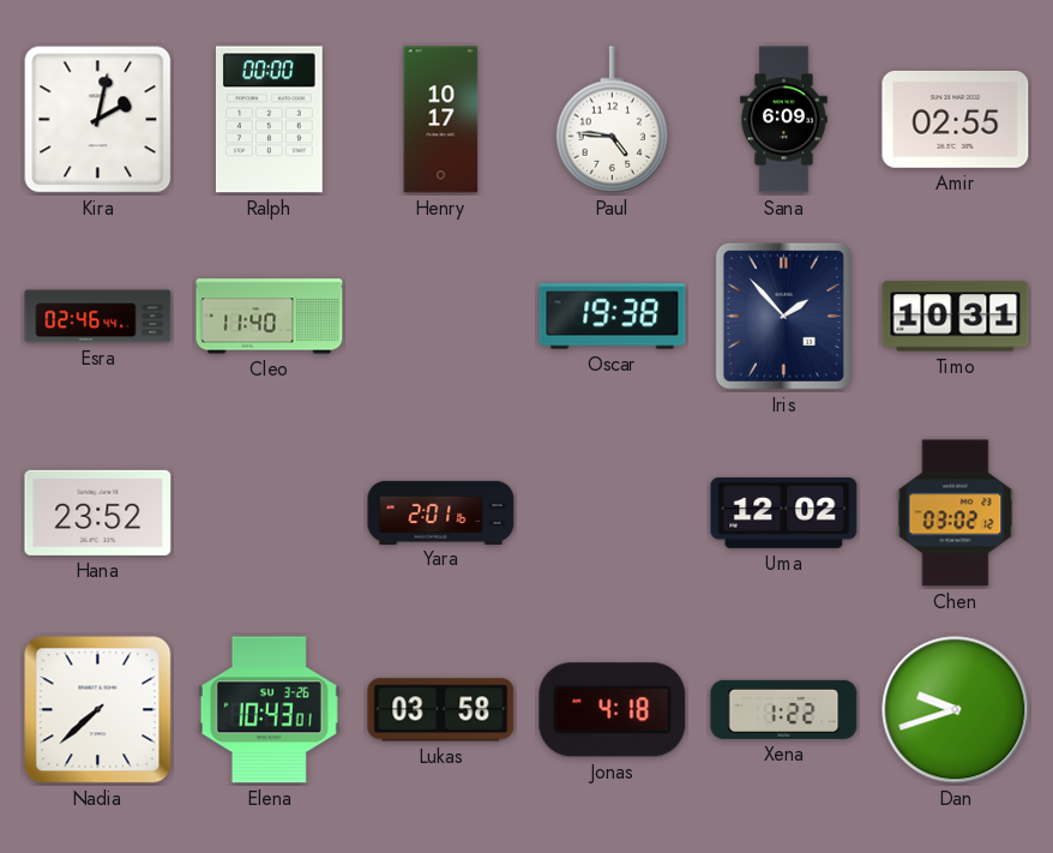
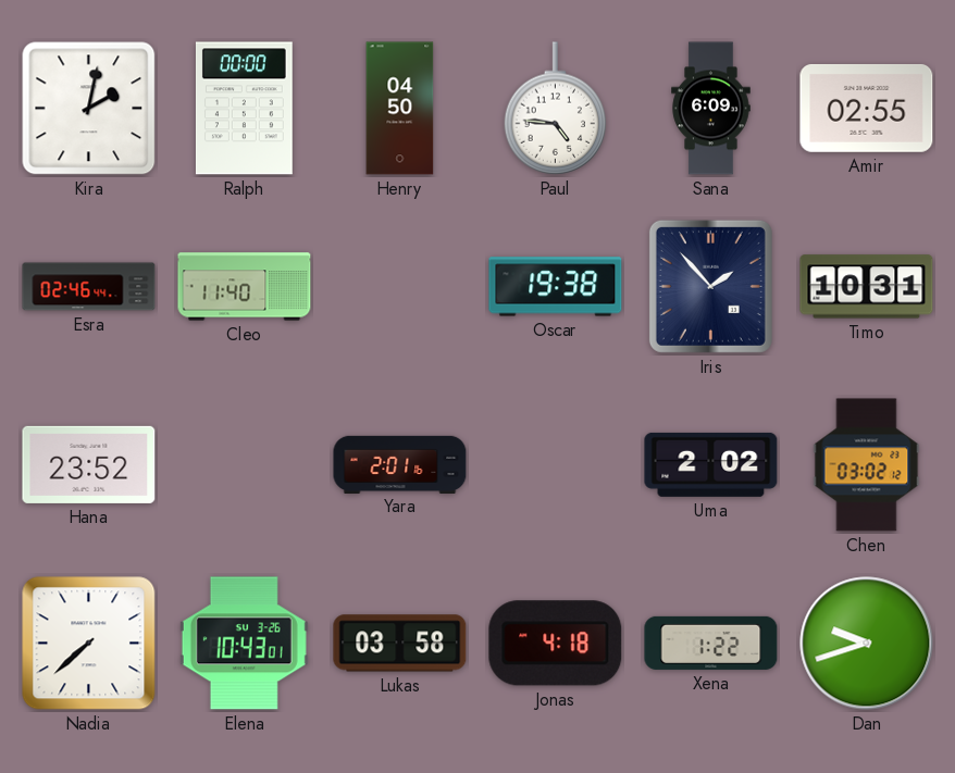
Henry: 10:17 -> 04:50 (400, 109)
Uma: 12:02 -> 2:02 (711, 464)
